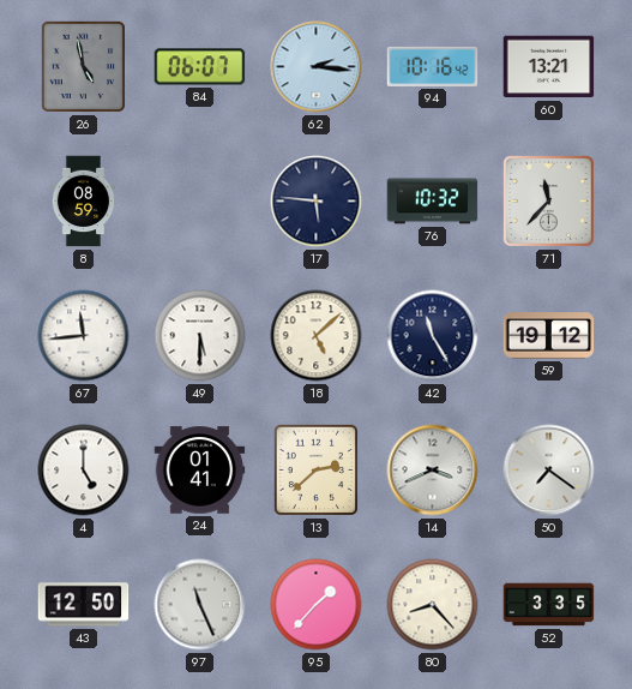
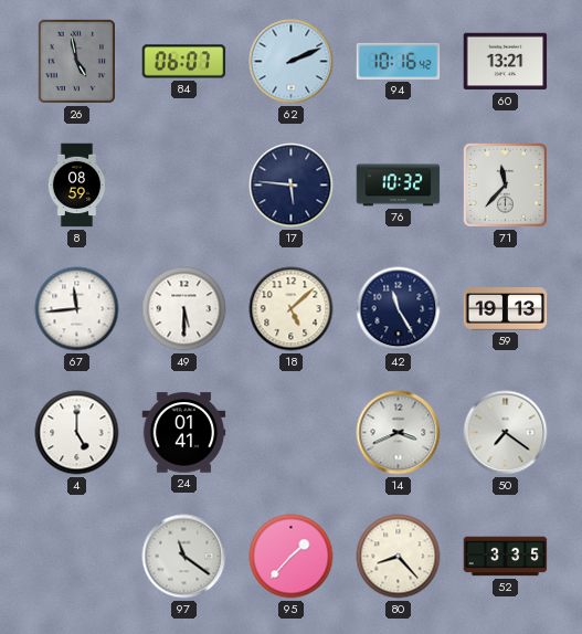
62: 2:16 -> 2:11 (292, 62)
59: 19:12 -> 19:13 (506, 309)
13: 2:38 -> none (315, 469)
43: 12:50 -> none (84, 605)
97: 11:26 -> 11:21 (184, 557)
